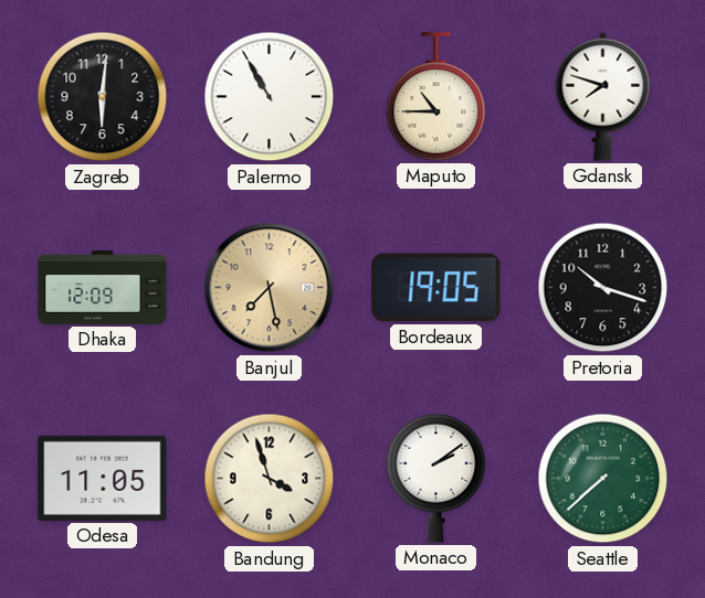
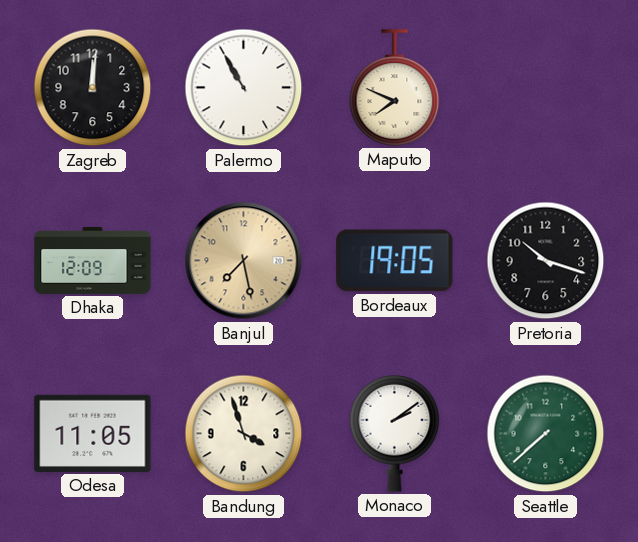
Zagreb: 6:01 -> 12:01 (93, 88)
Maputo: 10:45 -> 7:49 (395, 88)
Gdansk: 7:48 -> none (603, 96)
